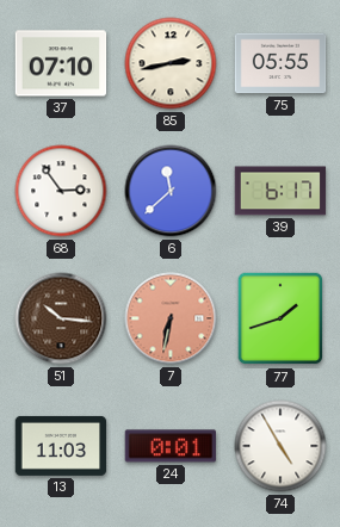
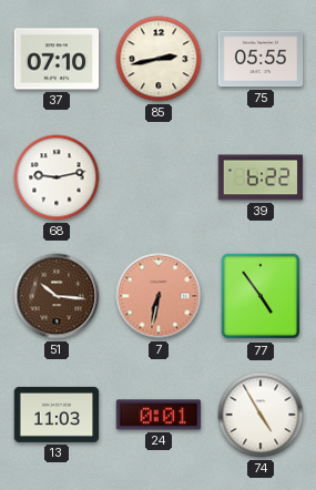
68: 2:54 -> 9:13 (57, 177)
6: 11:38 -> none (171, 191)
39: 6:17 -> 6:22 (261, 177)
77: 1:42 -> 4:54 (261, 296)
